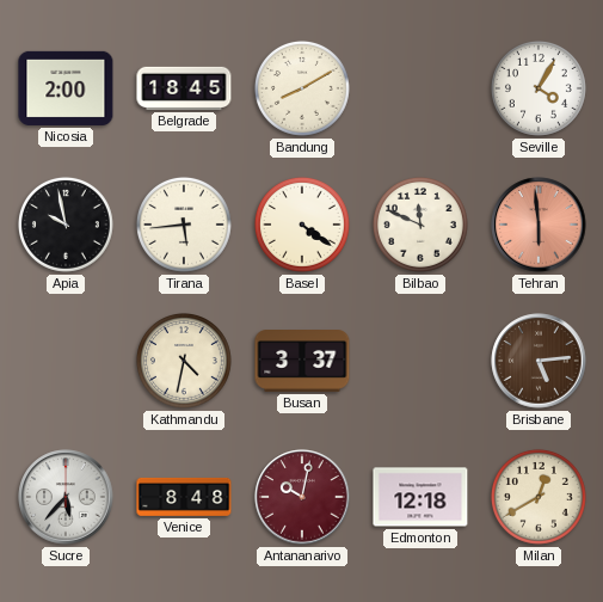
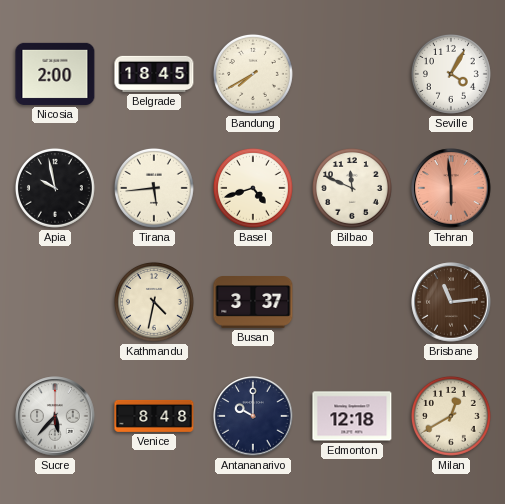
Bandung: 8:10 -> 7:40 (253, 74)
Basel: 4:21 -> 4:42 (253, 188)
Brisbane: 5:14 -> 11:14 (451, 302)
Antananarivo: 10:02 -> 10:00 (253, 416)
Antananarivo dial: burgundy -> navy (253, 416)
